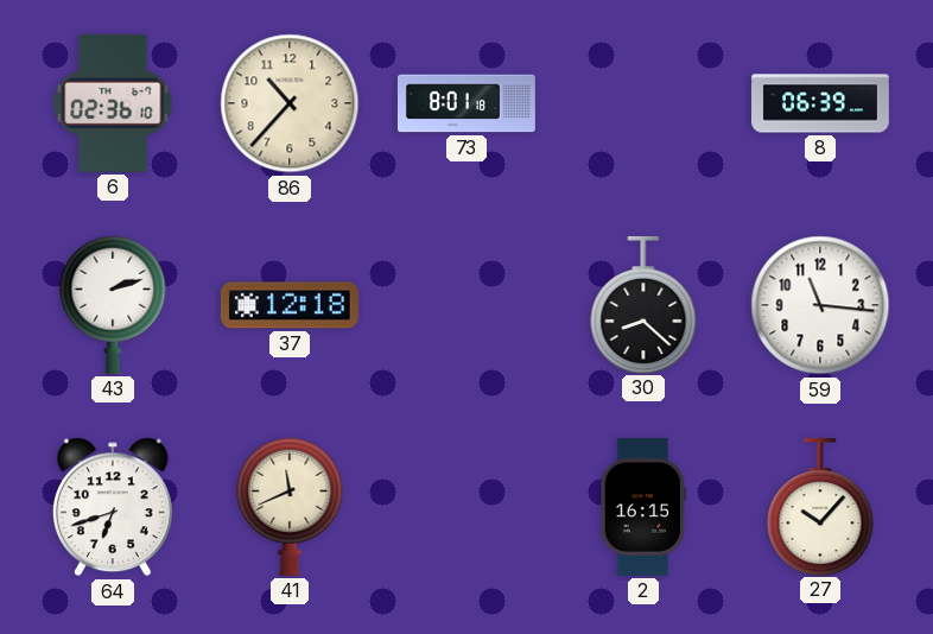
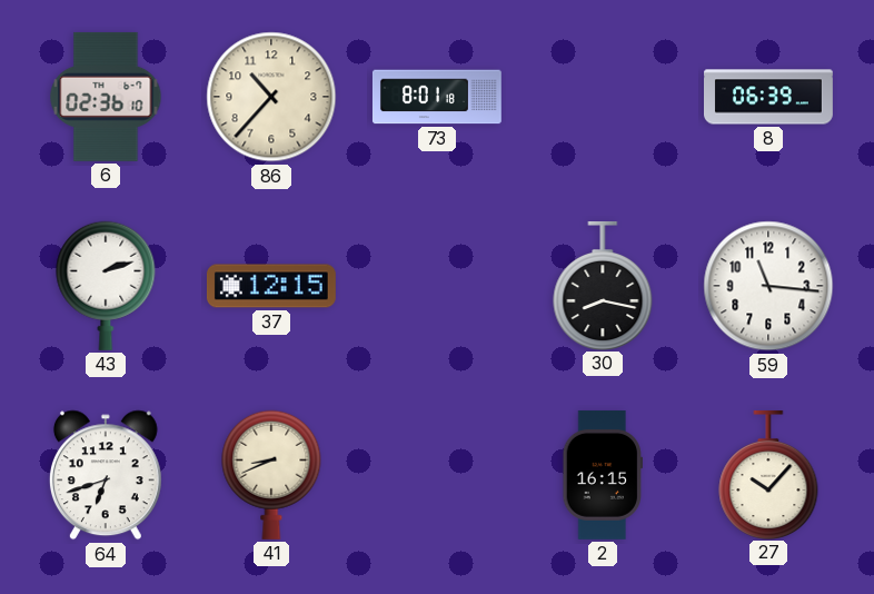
37: 12:18 -> 12:15 (271, 286)
30: 8:22 -> 8:17 (603, 285)
41: 11:41 -> 8:41 (271, 475)
